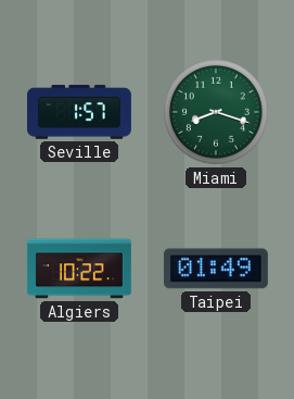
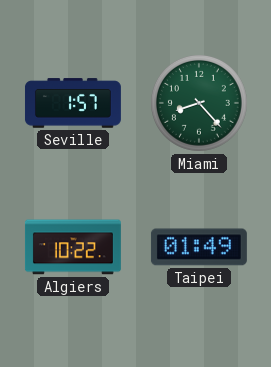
Miami: 8:18 -> 8:23 (199, 103)
